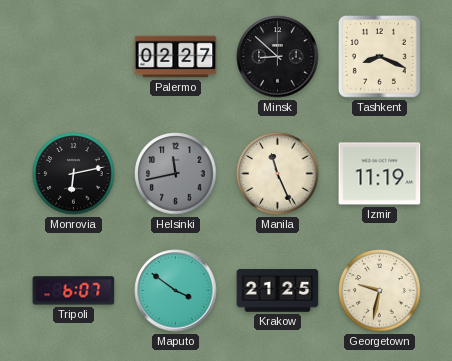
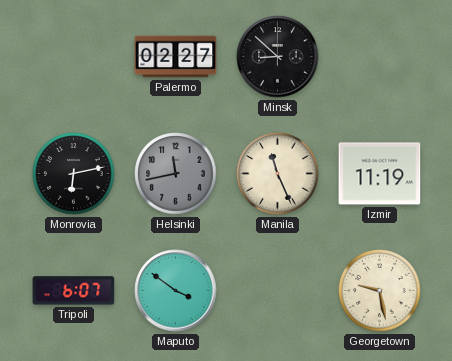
Tashkent: 8:19 -> none (379, 56)
Krakow: 21:25 -> none (278, 291)
Georgetown: 9:32 -> 9:28 (380, 291)
